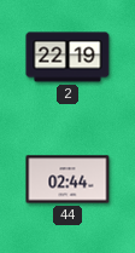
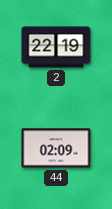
44: 02:44 -> 02:09 (56, 148)
